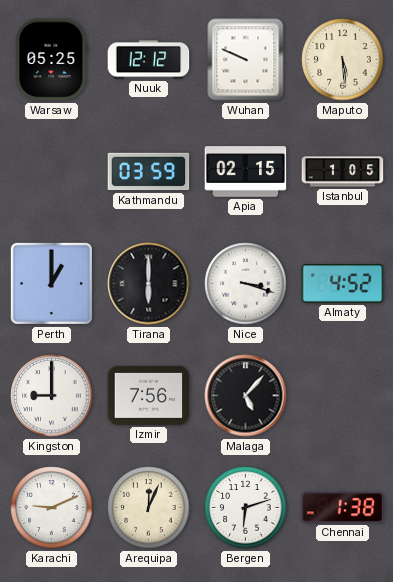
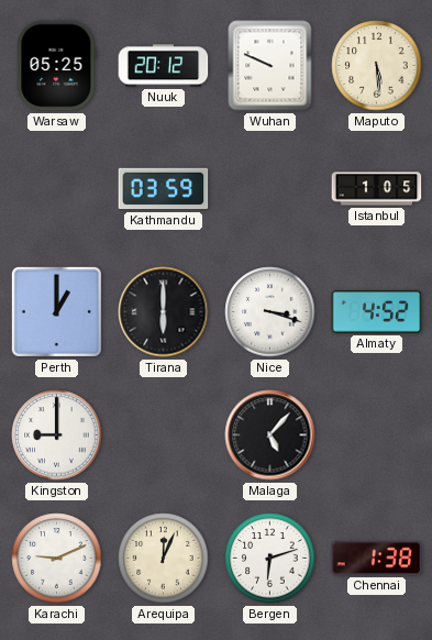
Nuuk: 12:12 -> 20:12 (164, 66)
Apia: 02:15 -> none (246, 172)
Izmir: 7:56 -> none (149, 395)
